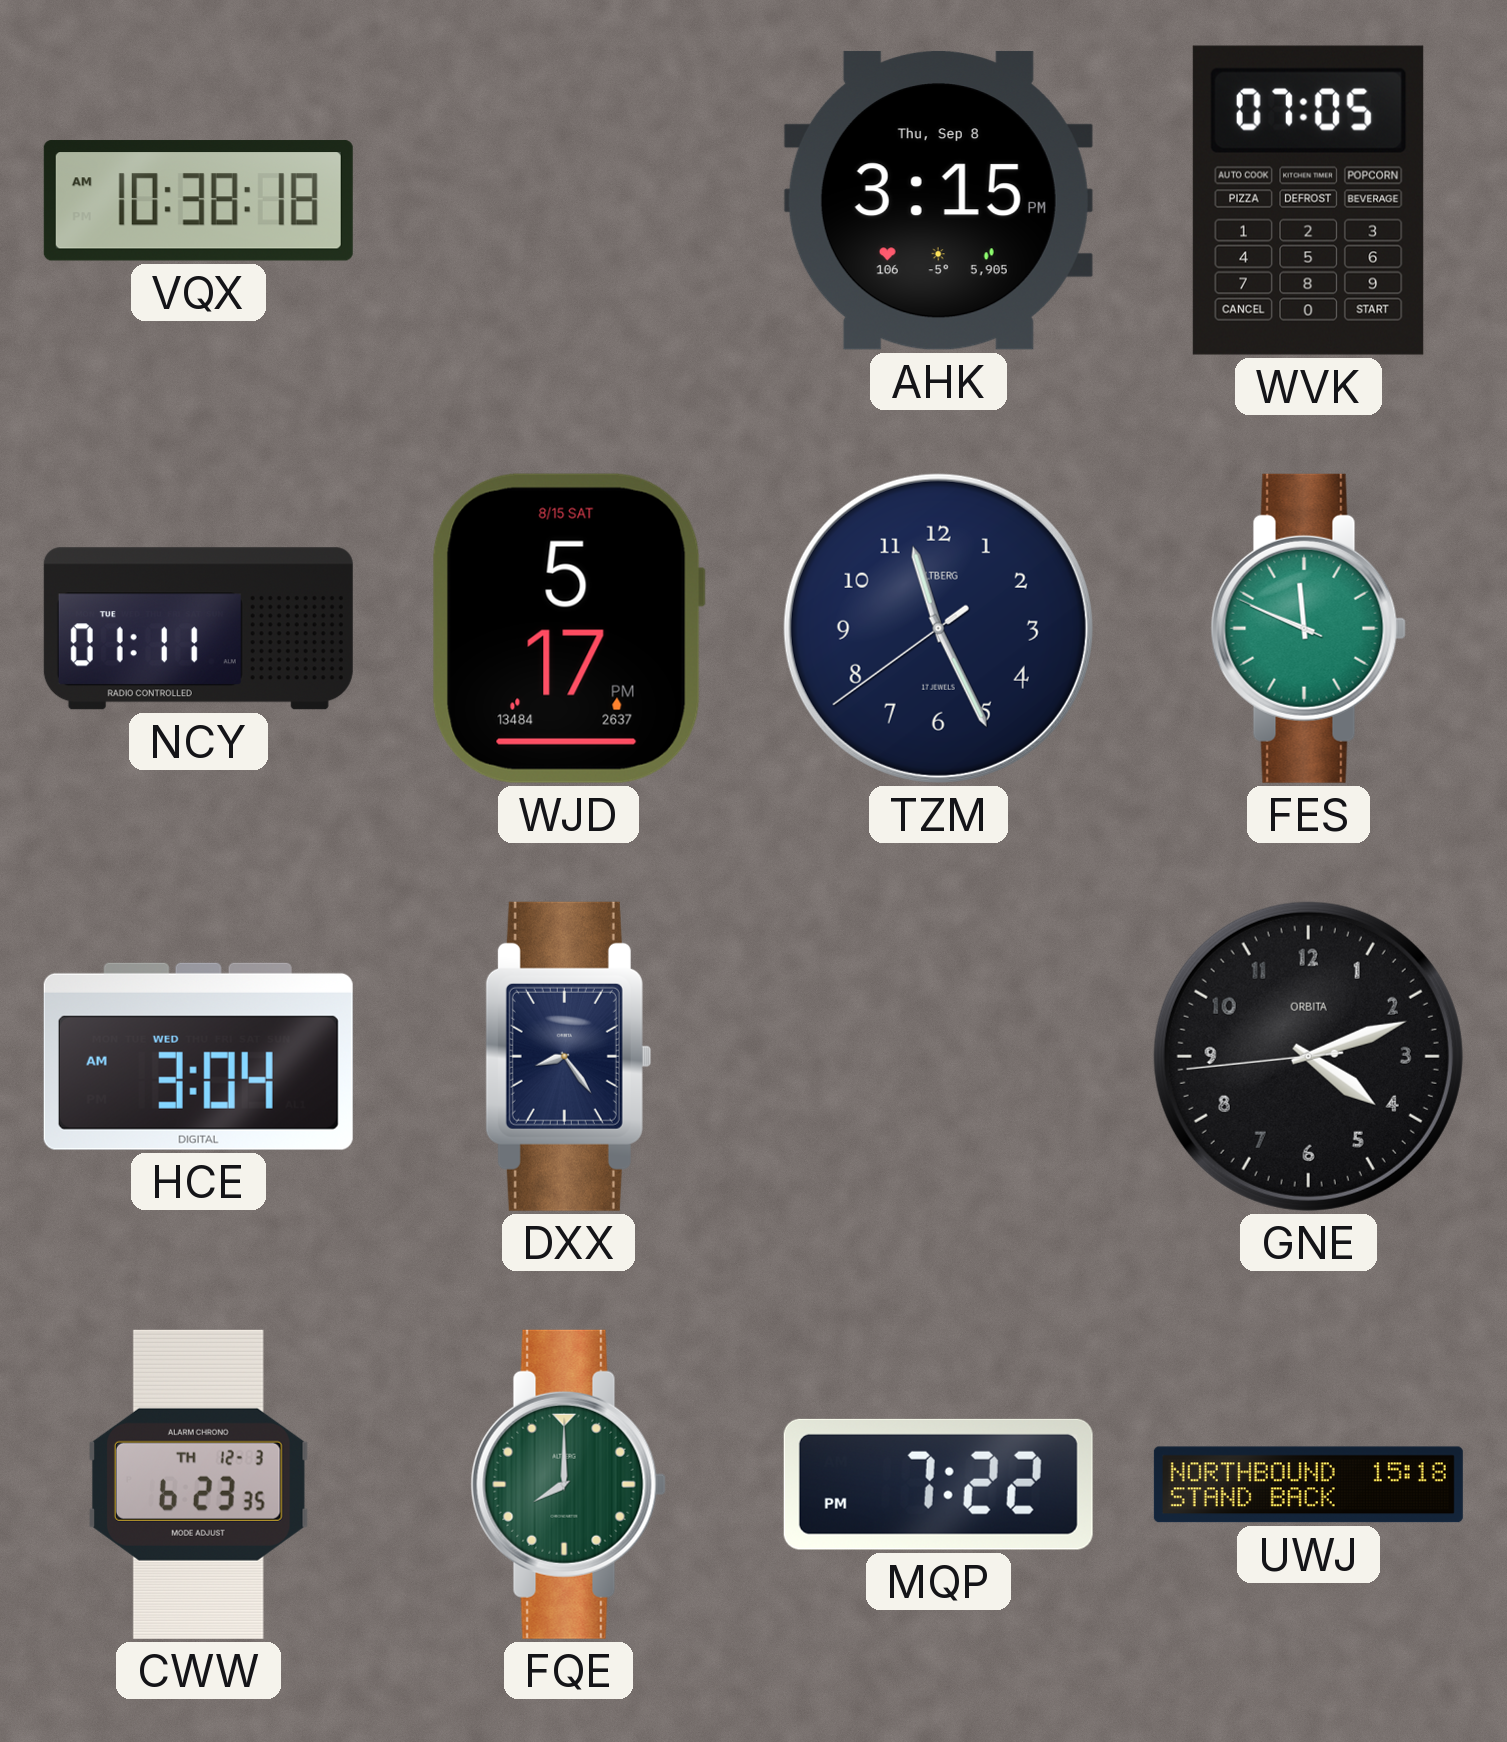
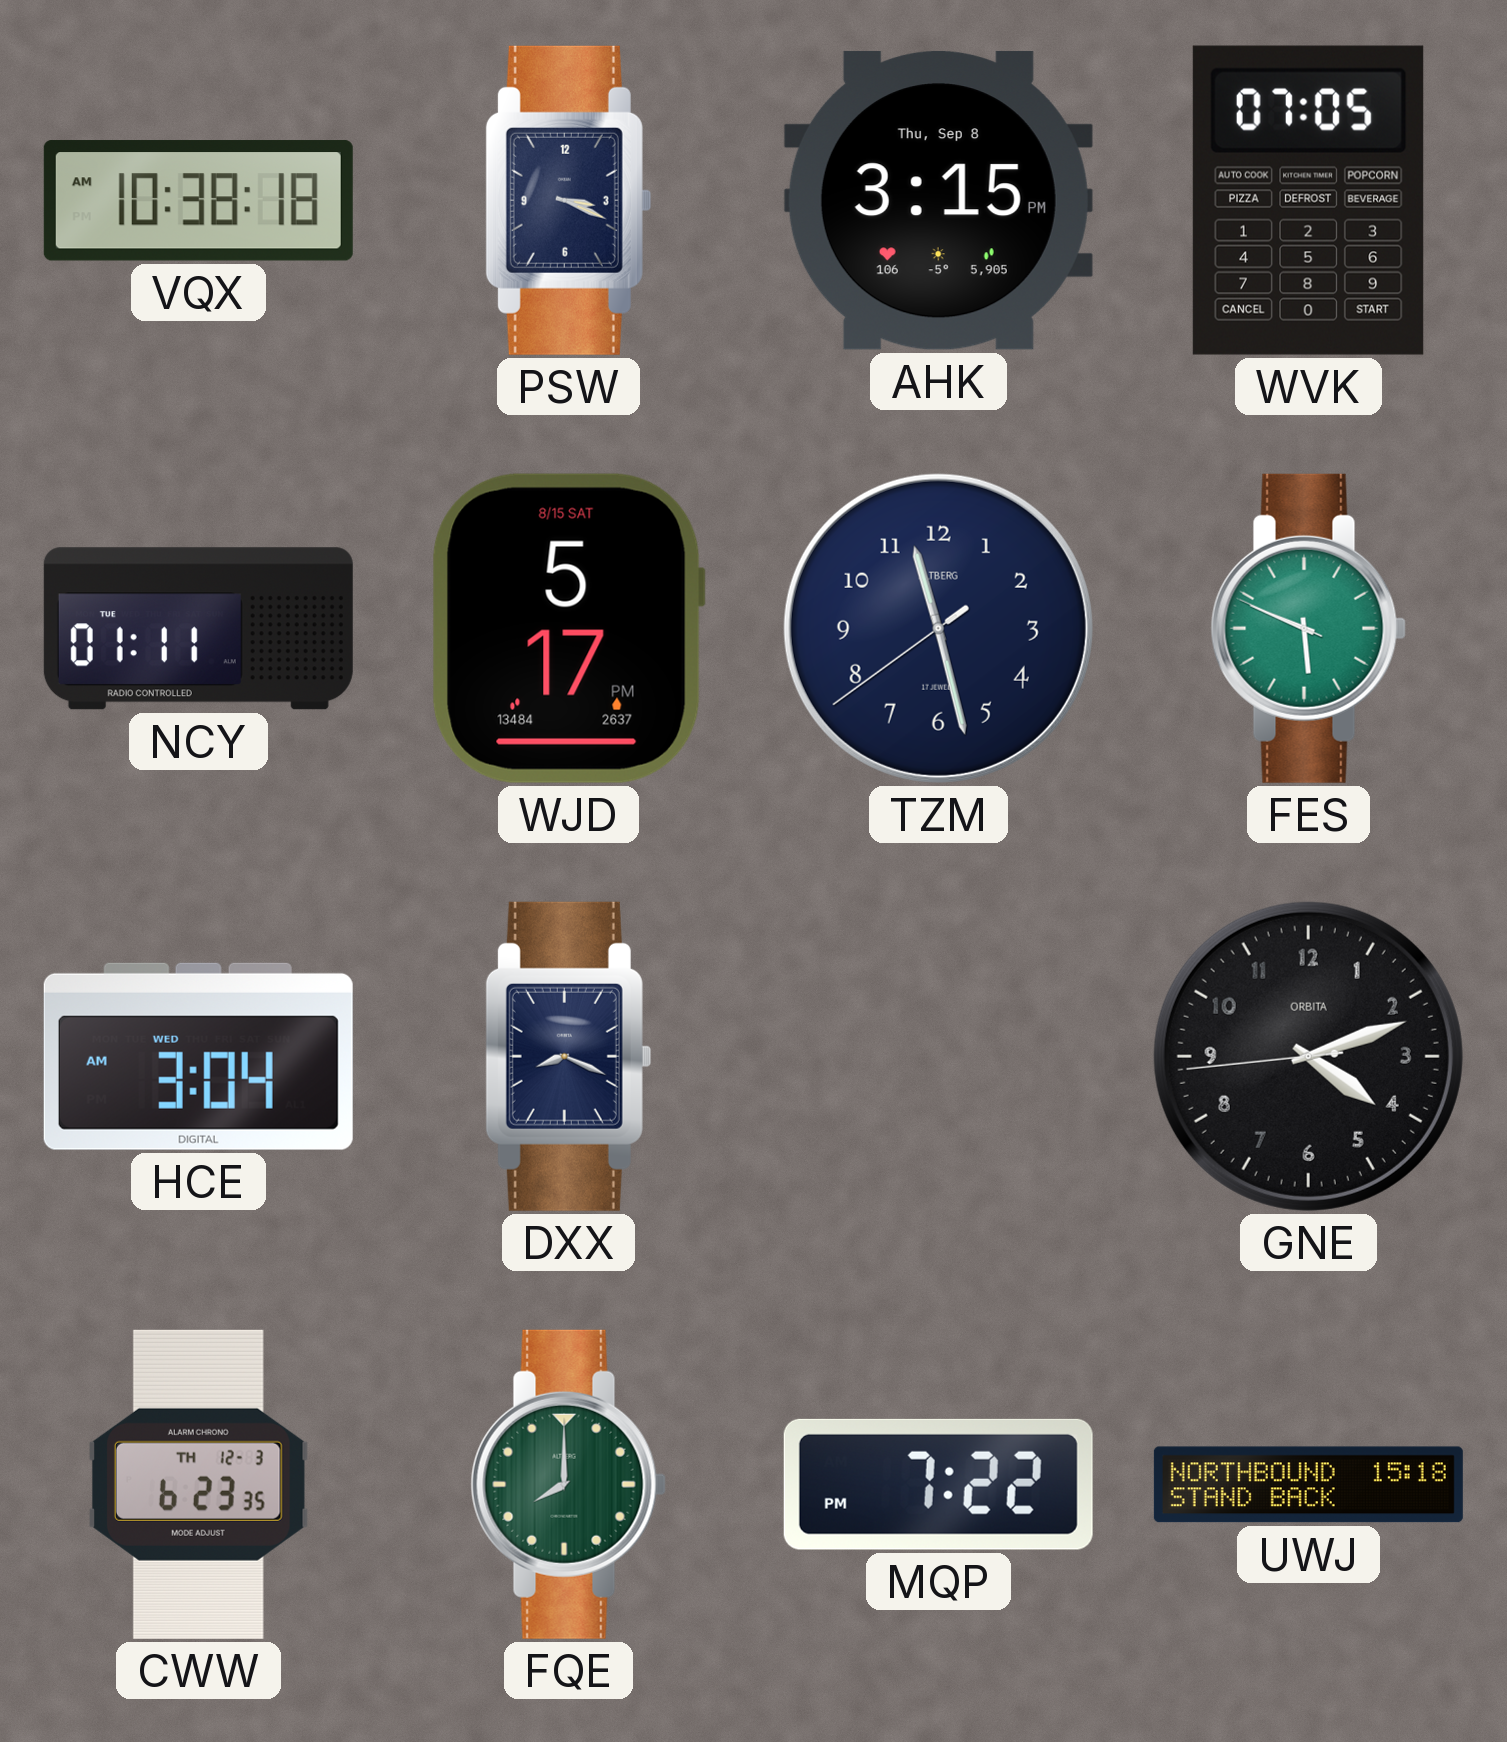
PSW: none -> 3:19 (568, 200)
TZM: 11:25 -> 11:27 (938, 628)
FES: 11:48 -> 5:48 (1308, 628)
DXX: 8:24 -> 8:19 (568, 1056)
